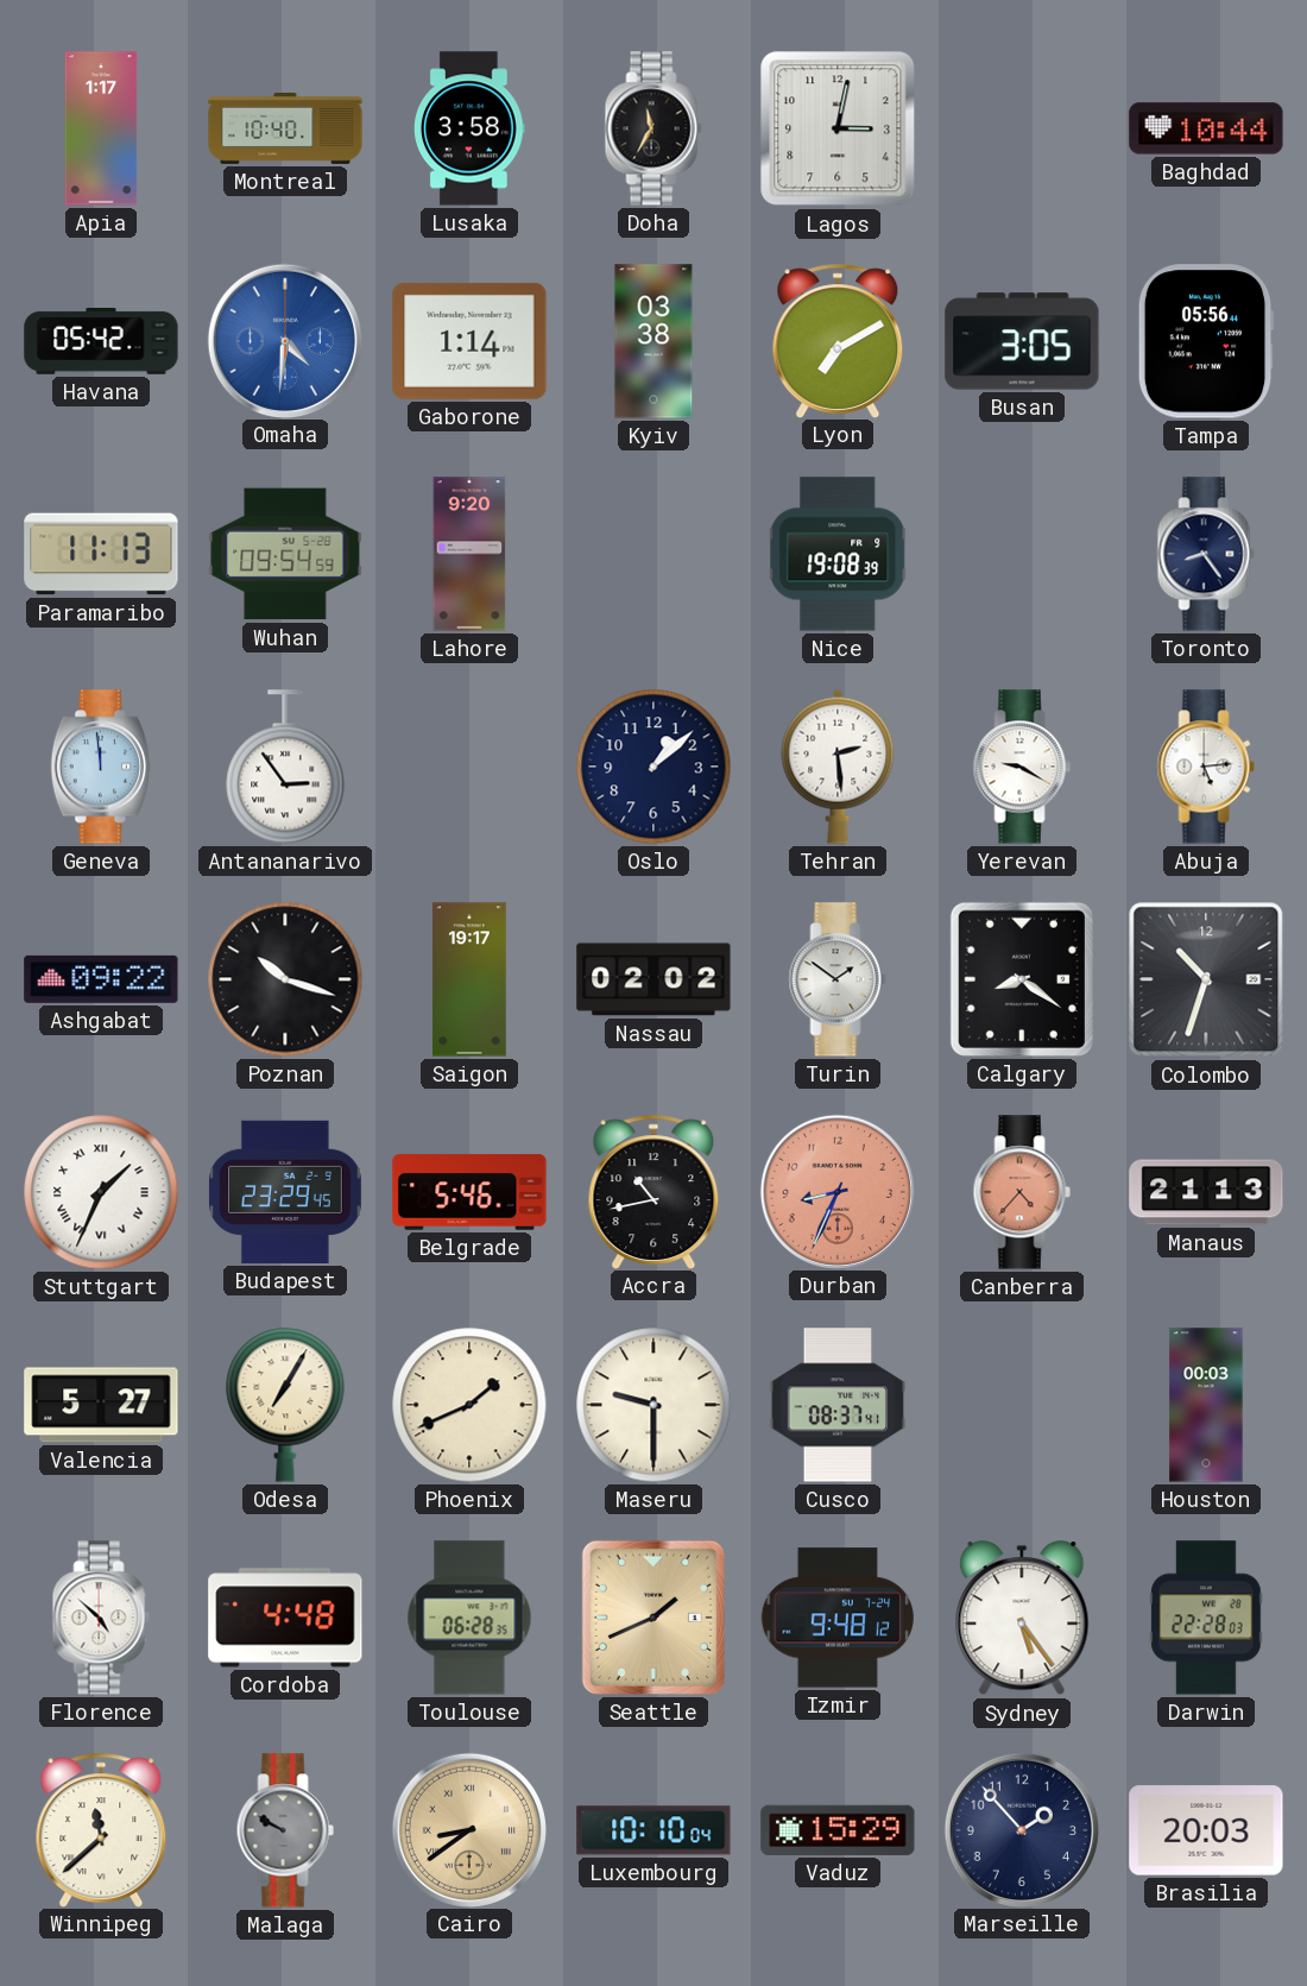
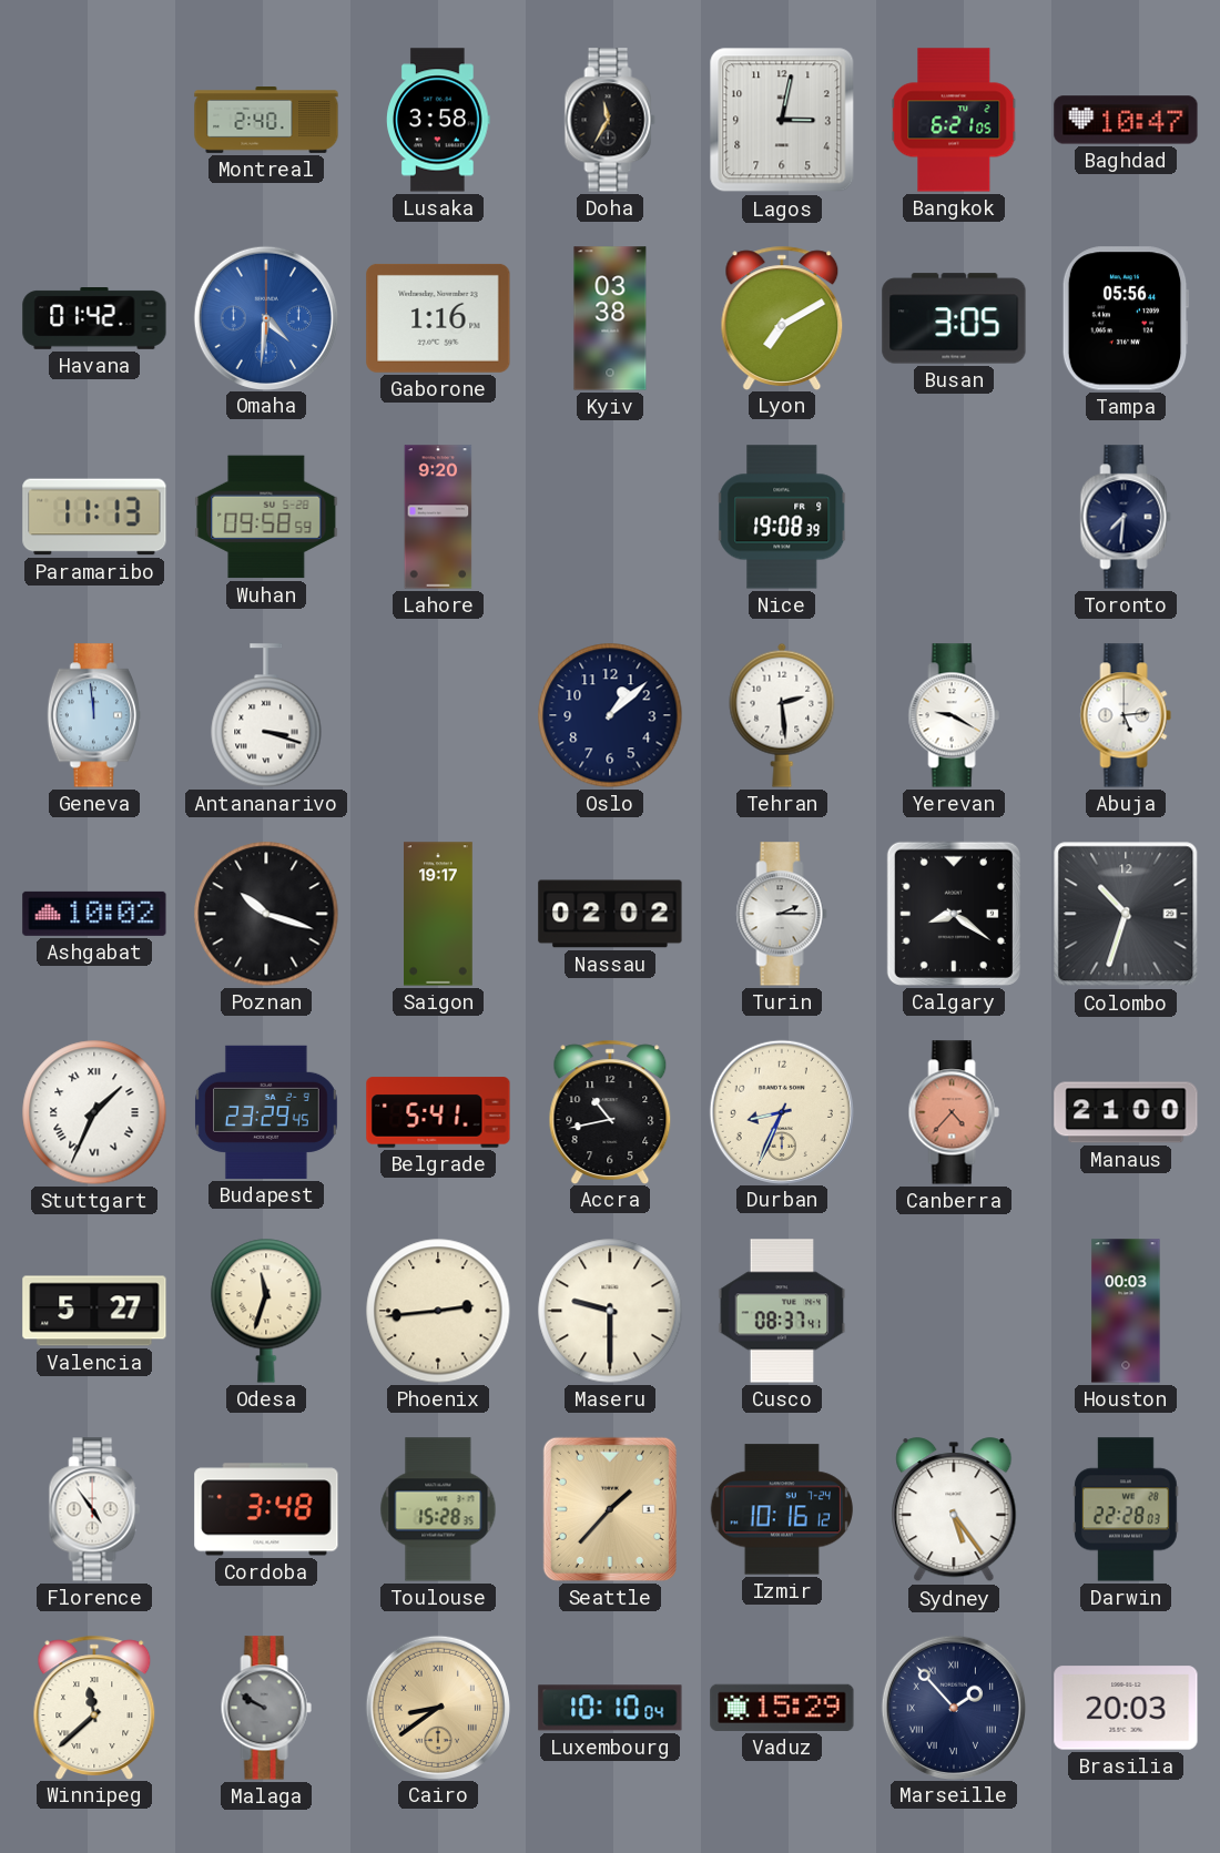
Apia: 1:17 -> none (101, 128)
Montreal: 10:40 -> 2:40 (266, 121)
Bangkok: none -> 6:21 (954, 120)
Baghdad: 10:44 -> 10:47 (1126, 120)
Havana: 05:42 -> 01:42 (94, 319)
Gaborone: 1:14 -> 1:16 (438, 318)
Wuhan: 09:54 -> 09:58 (266, 517)
Toronto: 8:24 -> 7:31 (1126, 517)
Antananarivo: 2:54 -> 3:18 (266, 715)
Ashgabat: 09:22 -> 10:02 (94, 914)
Turin: 1:51 -> 2:15 (782, 914)
Belgrade: 5:46 -> 5:41 (438, 1112)
Durban dial: salmon -> cream (781, 1111)
Manaus: 21:13 -> 21:00 (1126, 1112)
Odesa: 7:05 -> 11:33 (266, 1311)
Phoenix: 1:41 -> 2:44 (438, 1311)
Florence: 4:52 -> 4:54 (94, 1509)
Cordoba: 4:48 -> 3:48 (266, 1509)
Toulouse: 06:28 -> 15:28 (438, 1509)
Seattle: 1:41 -> 1:37 (610, 1509)
Izmir: 9:48 -> 10:16 (782, 1509)
Marseille numerals: Arabic -> Roman (953, 1707)
